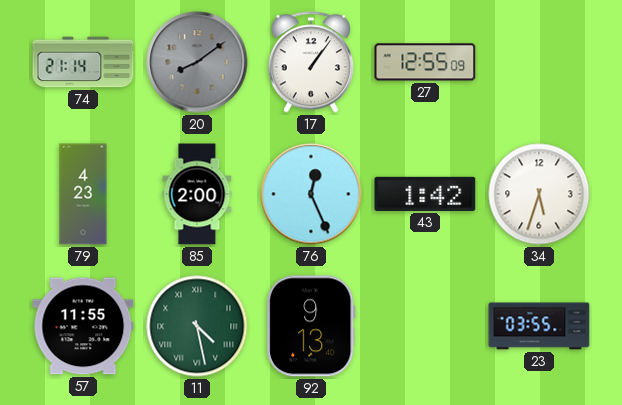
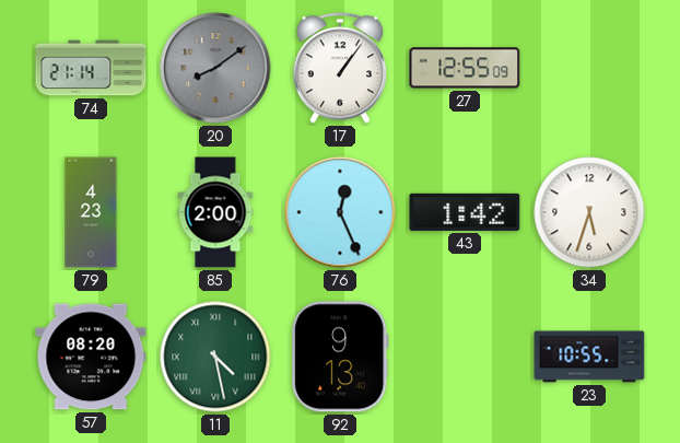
57: 11:55 -> 08:20 (91, 357)
23: 03:55 -> 10:55 (589, 357)
